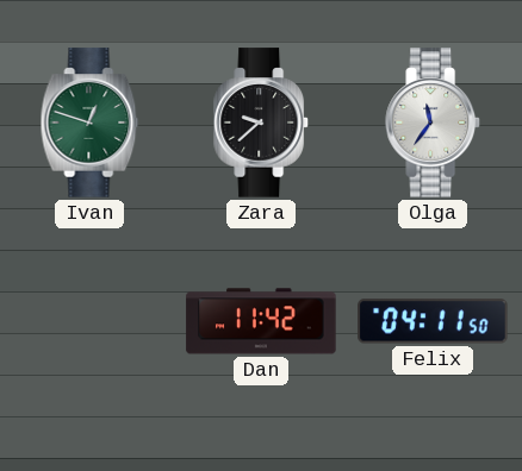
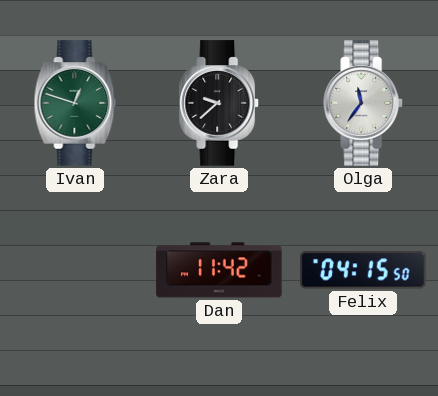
Felix: 04:11 -> 04:15 (363, 270)
